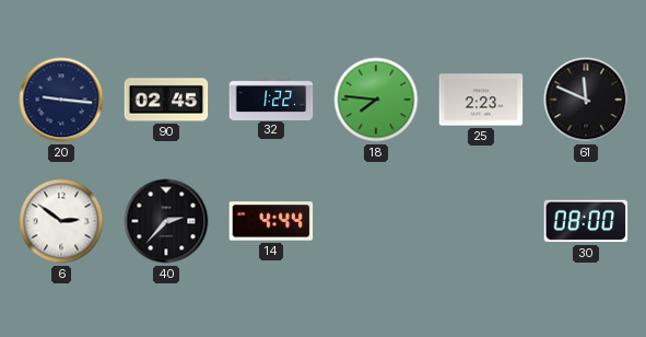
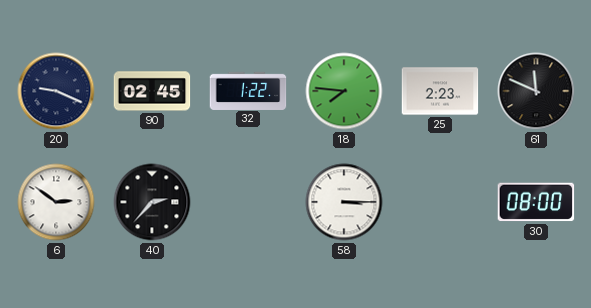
20: 9:16 -> 9:19 (56, 91)
14: 4:44 -> none (271, 221)
58: none -> 3:15 (344, 202)
